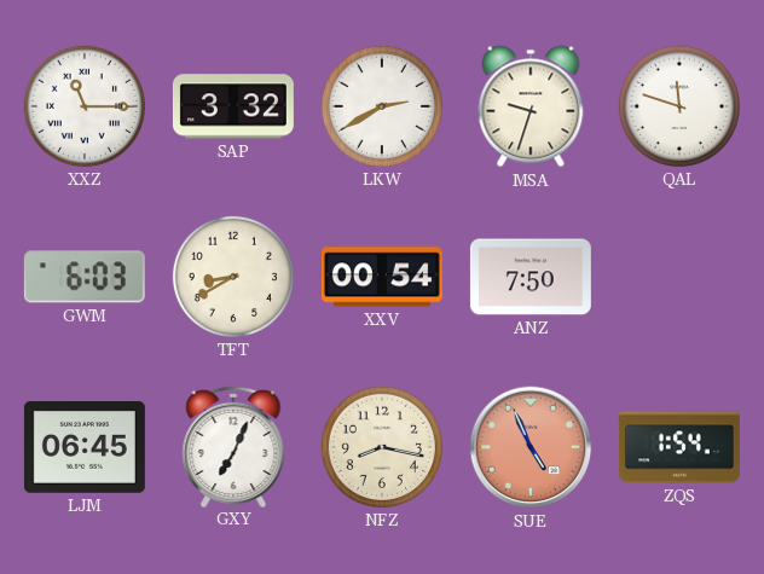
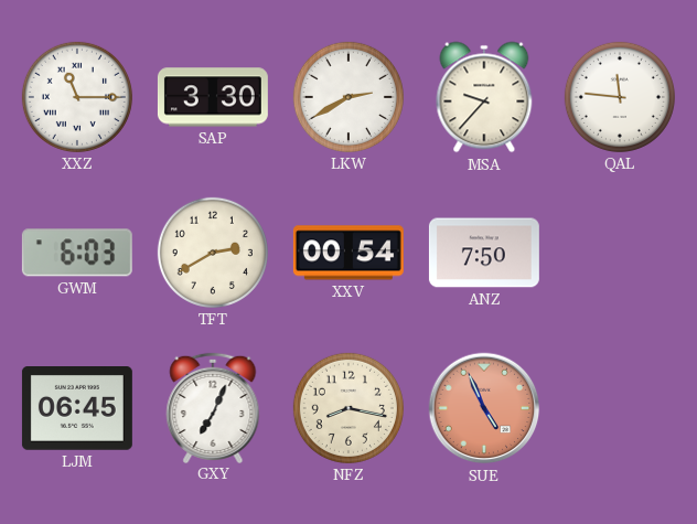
SAP: 3:32 -> 3:30 (213, 97)
MSA: 9:33 -> 9:37 (484, 97)
QAL: 11:48 -> 11:46 (620, 97)
TFT: 8:40 -> 2:40 (213, 253)
ZQS: 1:54 -> none (679, 447)
